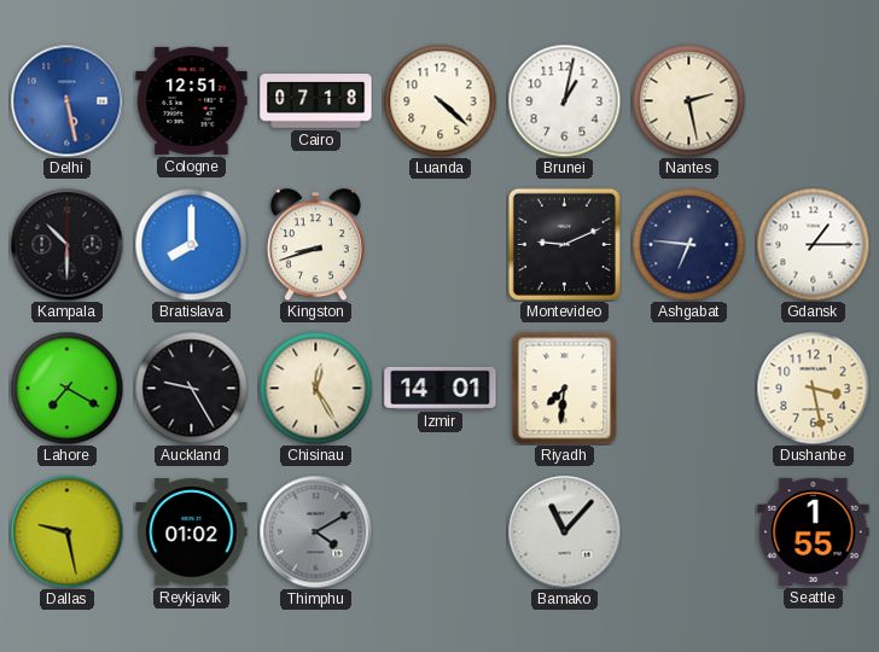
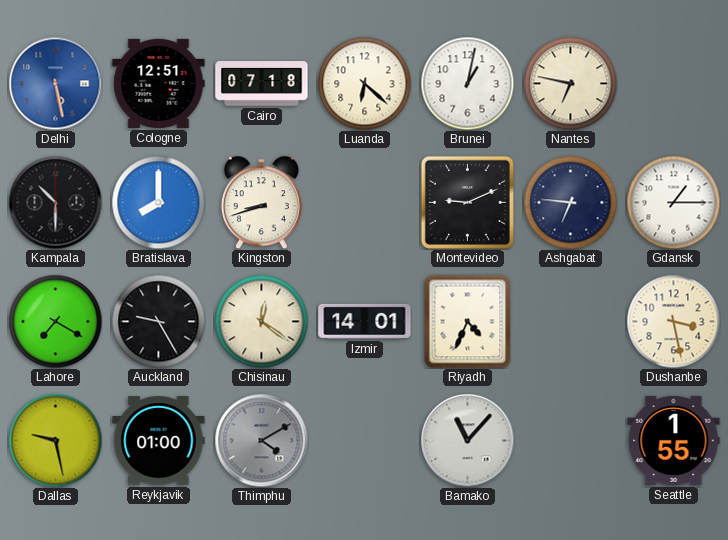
Luanda: 4:22 -> 6:22 (364, 83)
Nantes: 2:28 -> 6:47 (570, 83)
Chisinau: 12:25 -> 12:21 (261, 321)
Riyadh: 7:31 -> 4:34 (468, 321)
Reykjavik: 01:02 -> 01:00 (159, 441)
